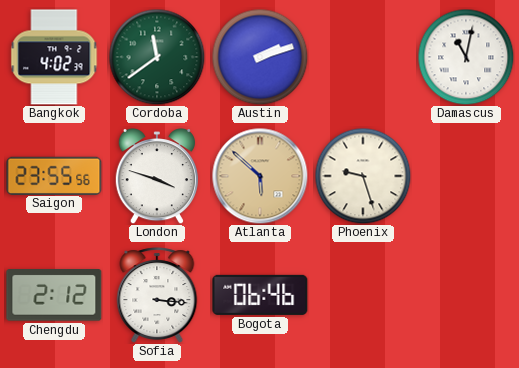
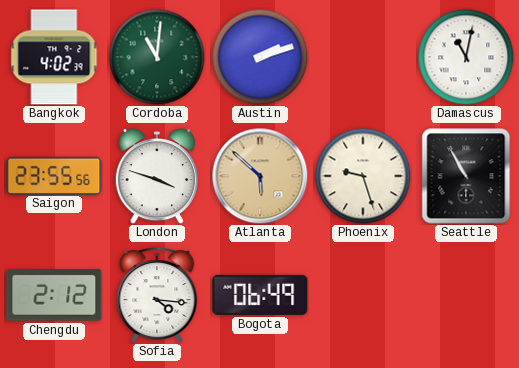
Cordoba: 11:39 -> 11:01 (157, 57)
Seattle: none -> 10:55 (466, 176)
Sofia: 3:16 -> 4:16 (157, 295)
Bogota: 06:46 -> 06:49 (260, 295)
